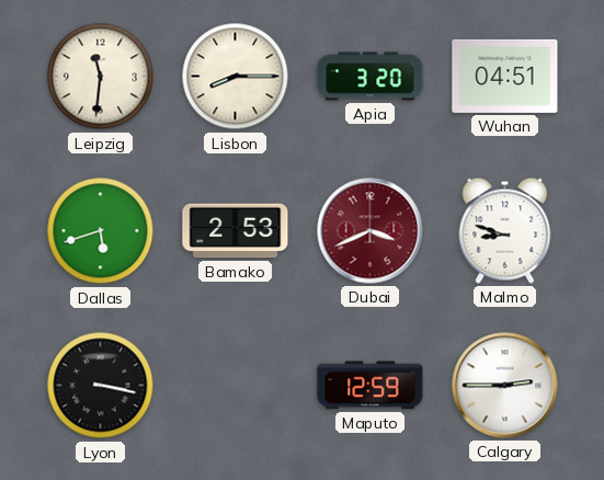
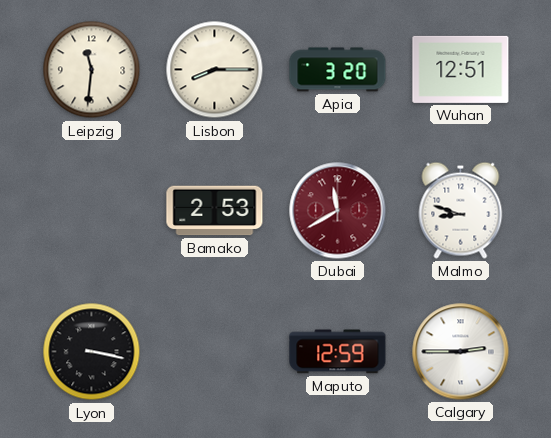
Wuhan: 04:51 -> 12:51 (461, 69)
Dallas: 5:42 -> none (101, 231)
Dubai: 3:41 -> 11:40 (338, 211)
